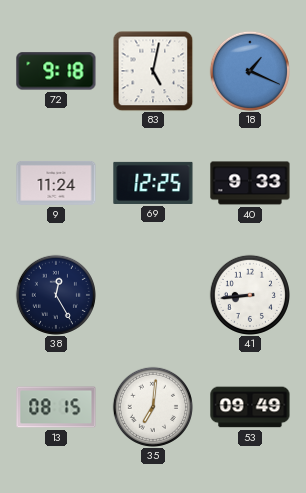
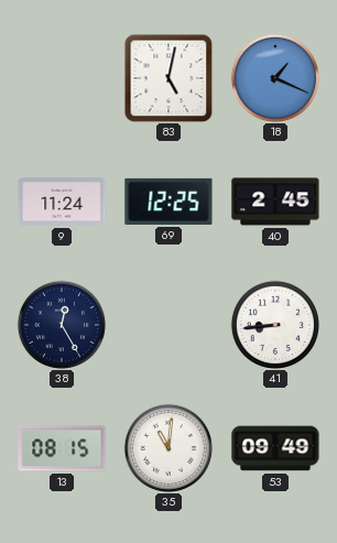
72: 9:18 -> none (56, 71)
40: 9:33 -> 2:45 (275, 202)
35: 7:01 -> 11:01 (168, 448)
